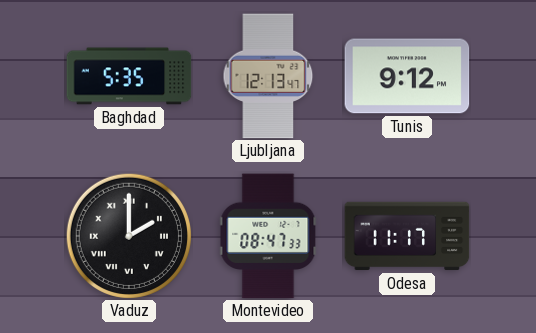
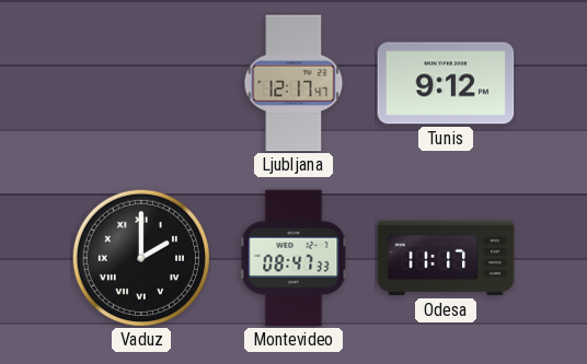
Baghdad: 5:35 -> none (129, 76)
Ljubljana: 12:13 -> 12:17 (293, 83)
